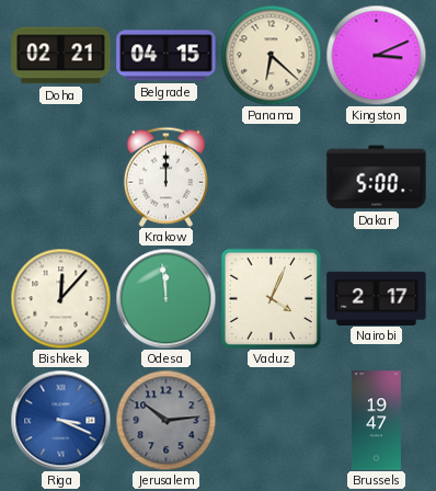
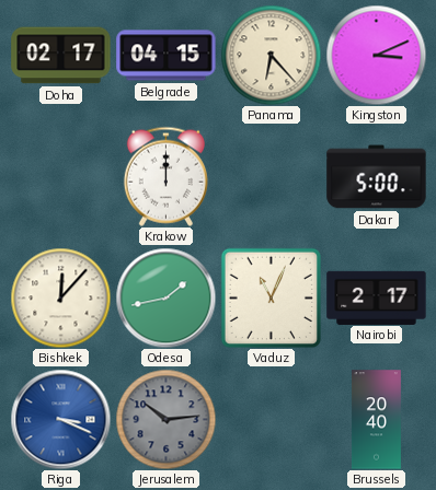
Doha: 02:21 -> 02:17 (61, 56)
Panama: 6:22 -> 6:23 (271, 55)
Odesa: 11:59 -> 1:43 (165, 297)
Vaduz: 4:04 -> 11:04 (271, 297)
Brussels: 19:47 -> 20:40 (376, 420)
